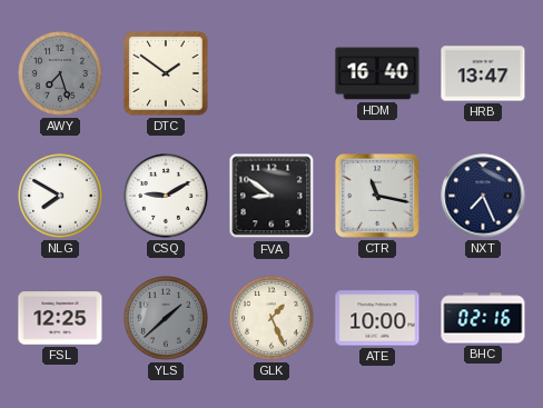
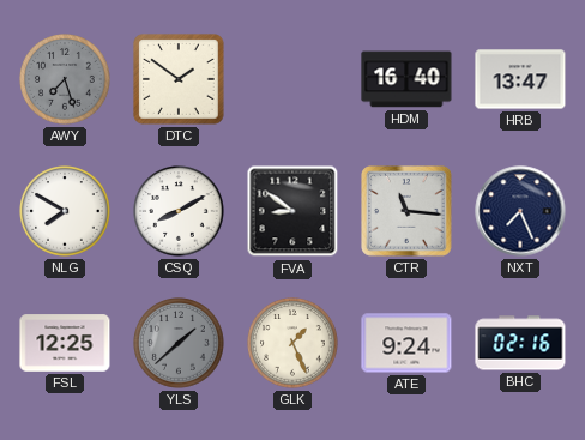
CSQ: 9:10 -> 8:10 (179, 211)
CTR: 11:17 -> 11:16 (408, 212)
ATE: 10:00 -> 9:24 (406, 343)
